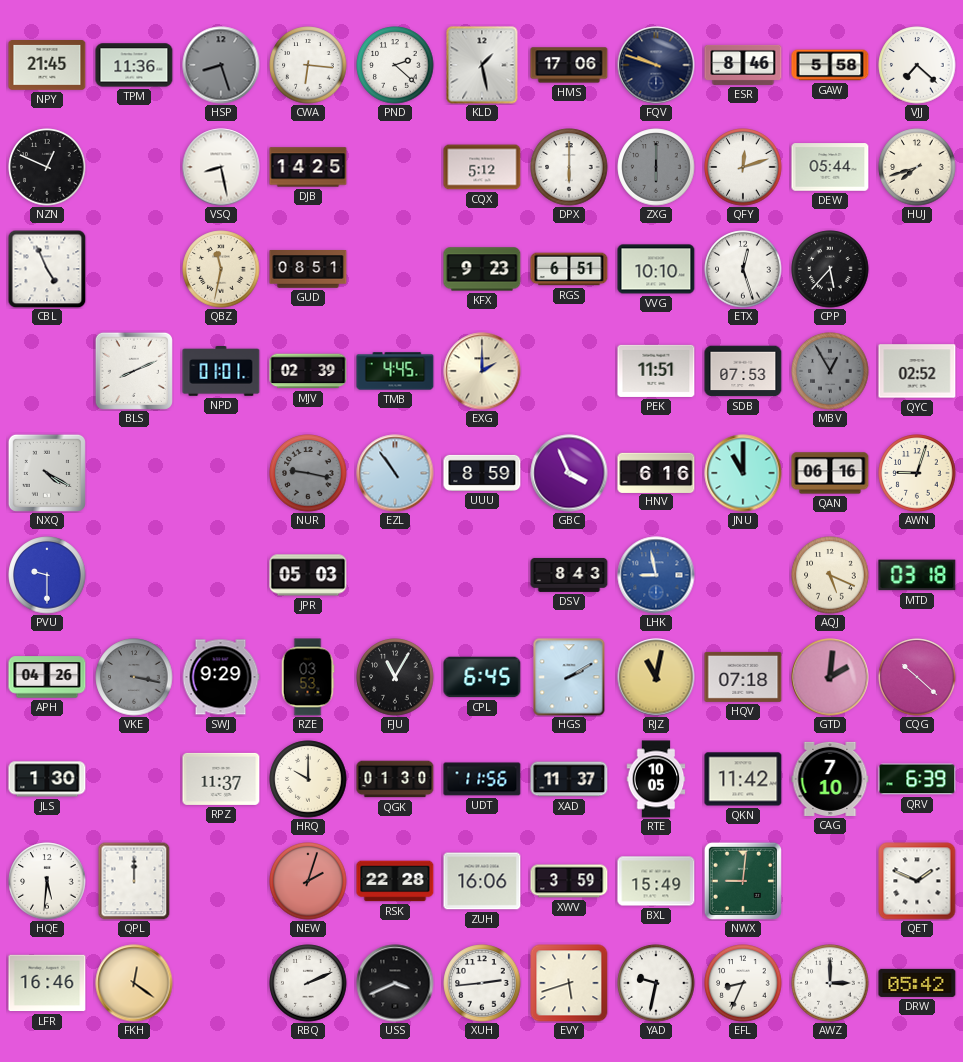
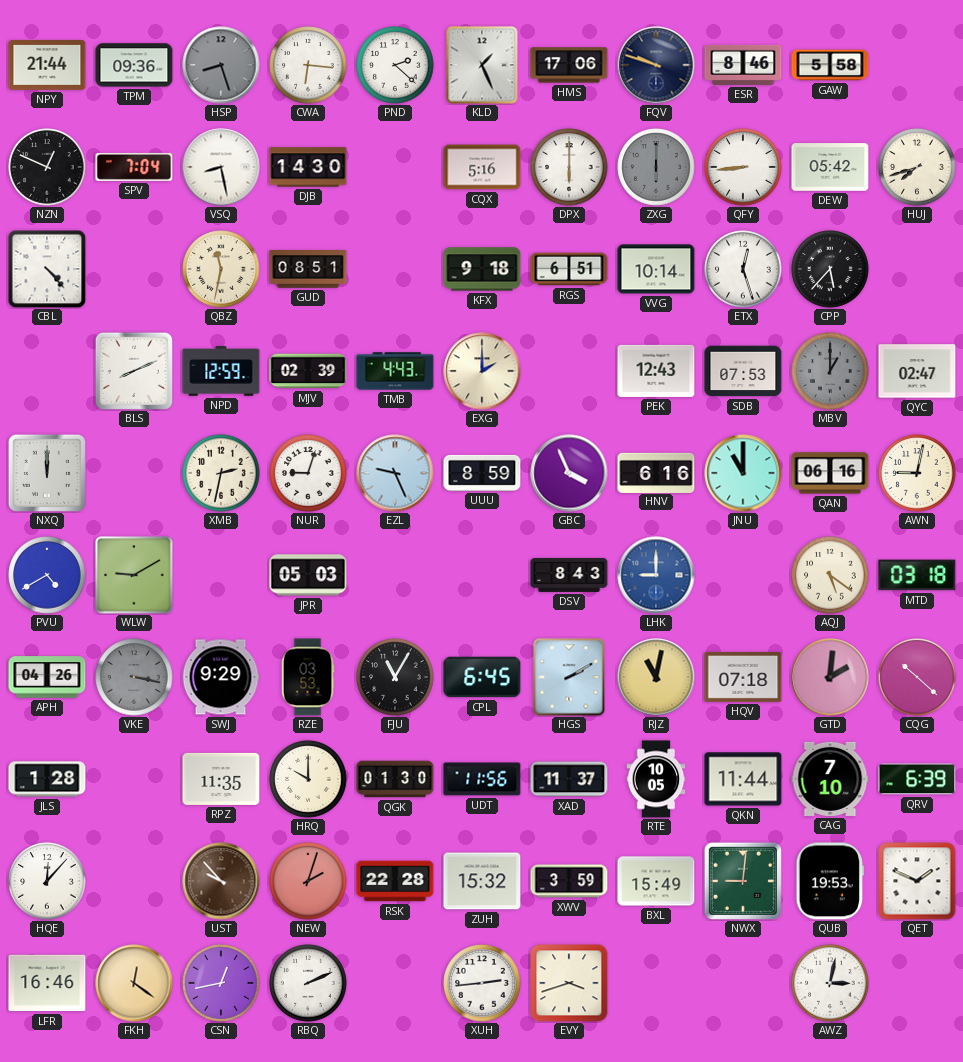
NPY: 21:45 -> 21:44 (47, 66)
TPM: 11:36 -> 09:36 (134, 65)
KLD: 1:28 -> 1:26 (482, 65)
VJJ: 7:22 -> none (917, 65)
SPV: none -> 7:04 (134, 167)
DJB: 14:25 -> 14:30 (308, 167)
CQX: 5:12 -> 5:16 (482, 167)
QFY: 12:12 -> 8:44 (743, 167)
DEW: 05:44 -> 05:42 (830, 167)
CBL: 4:56 -> 4:23 (47, 269)
KFX: 9:23 -> 9:18 (482, 269)
VVG: 10:10 -> 10:14 (656, 269)
NPD: 01:01 -> 12:59 (221, 372)
TMB: 4:45 -> 4:43 (395, 371)
PEK: 11:51 -> 12:43 (656, 371)
MBV: 12:55 -> 1:00 (830, 371)
QYC: 02:52 -> 02:47 (917, 371)
NXQ: 4:20 -> 12:00 (47, 473)
XMB: none -> 2:32 (221, 473)
NUR: 9:17 -> 9:03 (308, 473)
NUR dial: grey -> white (308, 473)
EZL: 10:54 -> 9:26 (395, 473)
AWN: 9:03 -> 9:02 (917, 473)
PVU: 9:30 -> 4:40 (47, 575)
WLW: none -> 9:10 (134, 575)
LHK: 8:58 -> 9:00 (656, 575)
AQJ: 5:19 -> 5:21 (830, 575)
JLS: 1:30 -> 1:28 (47, 779)
RPZ: 11:37 -> 11:35 (221, 779)
QKN: 11:42 -> 11:44 (743, 779)
HQE: 5:31 -> 12:07 (47, 881)
QPL: 12:00 -> none (134, 881)
UST: none -> 9:53 (221, 881)
ZUH: 16:06 -> 15:32 (482, 881)
QUB: none -> 19:53 (829, 881)
CSN: none -> 12:43 (221, 983)
USS: 3:41 -> none (395, 983)
EVY: 5:42 -> 3:42 (569, 983)
YAD: 9:32 -> none (656, 983)
EFL: 8:34 -> none (743, 983)
AWZ: 3:00 -> 3:02 (830, 983)
DRW: 05:42 -> none (917, 983)
